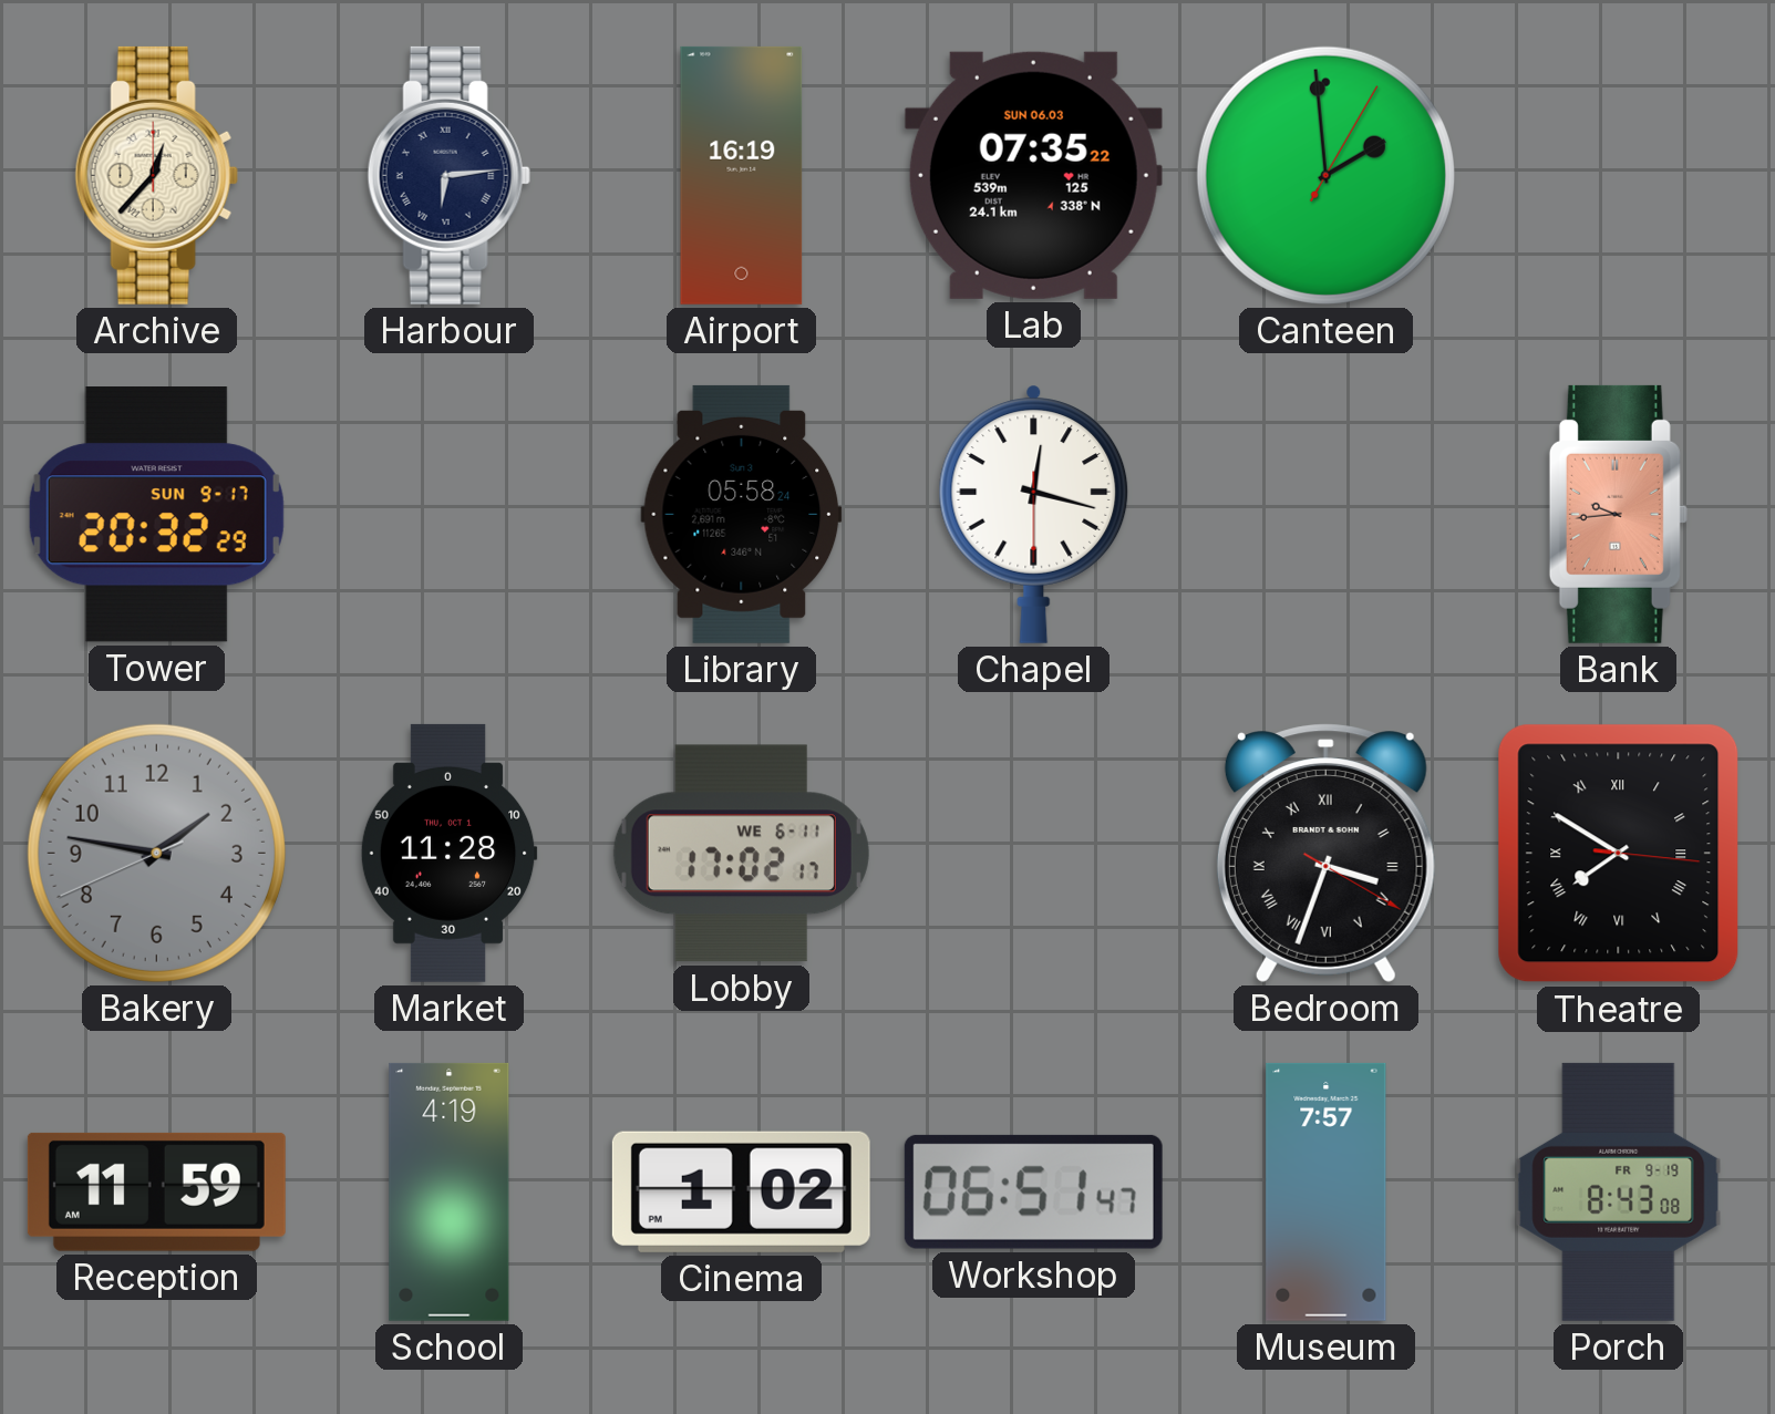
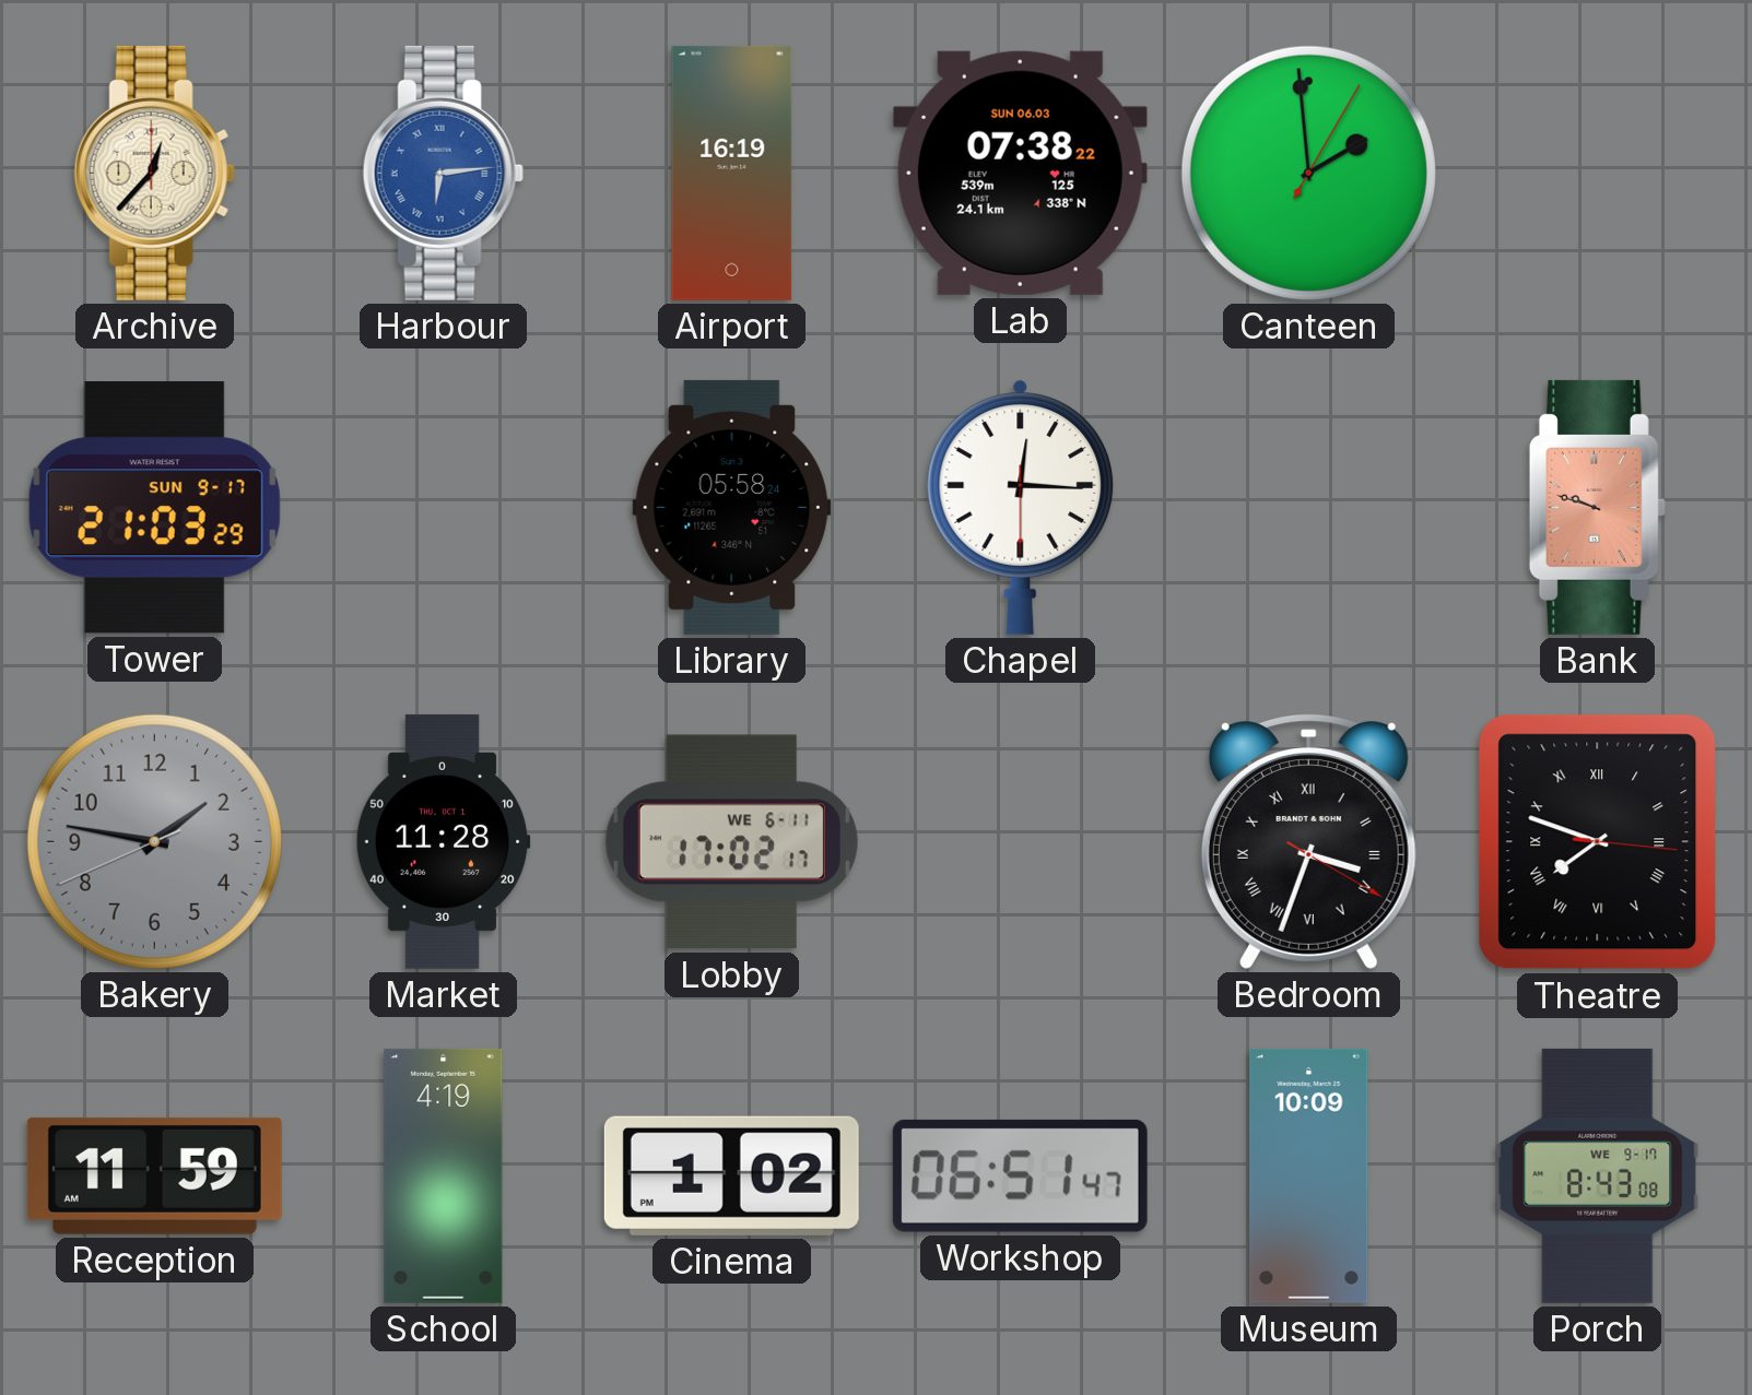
Harbour dial: navy -> blue (443, 173)
Lab: 07:35 -> 07:38 (1020, 173)
Tower: 20:32 -> 21:03 (154, 508)
Chapel: 12:17 -> 12:15 (1021, 507)
Bank: 9:44 -> 9:48 (1597, 507)
Theatre: 7:50 -> 7:48 (1598, 842)
Museum: 7:57 -> 10:09 (1309, 1175)
Porch date: FR 9-19 -> WE 9-17 (1598, 1175)
